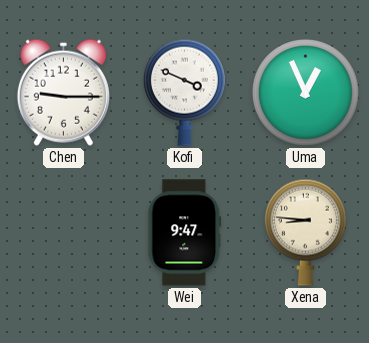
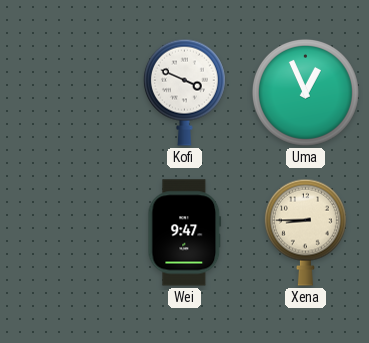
Chen: 9:15 -> none (63, 92)
Xena: 8:46 -> 8:45 (305, 232)
